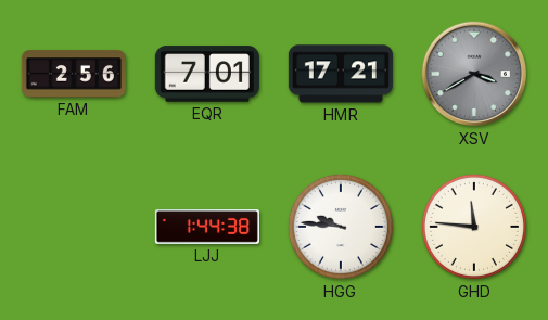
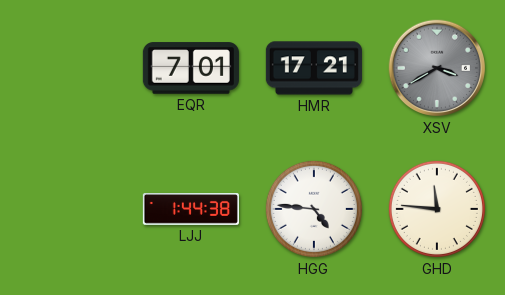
FAM: 2:56 -> none (74, 74)
HGG: 9:46 -> 4:46 (314, 209)
